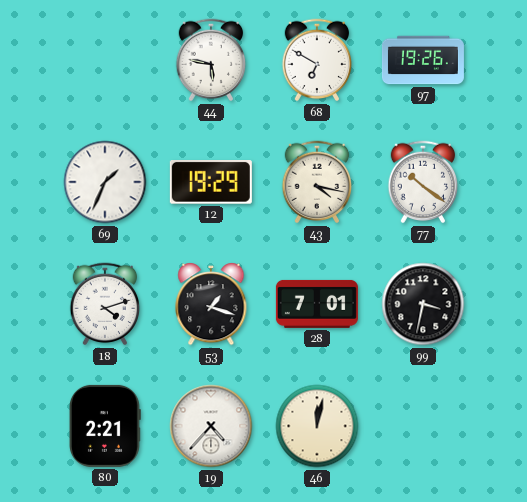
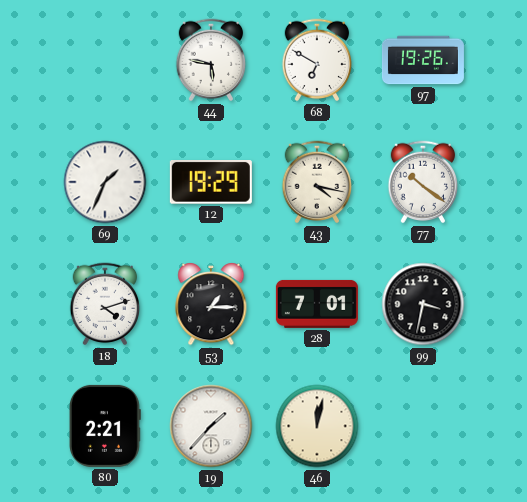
53: 1:18 -> 1:15 (211, 304)
19: 4:37 -> 1:37 (211, 426)
